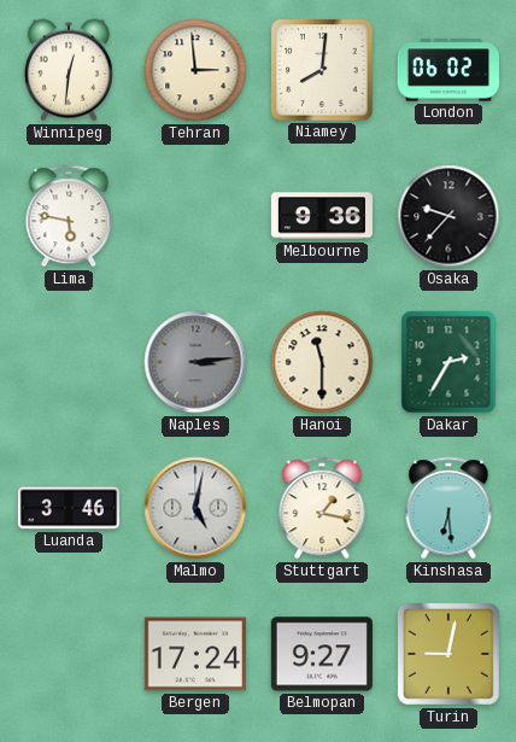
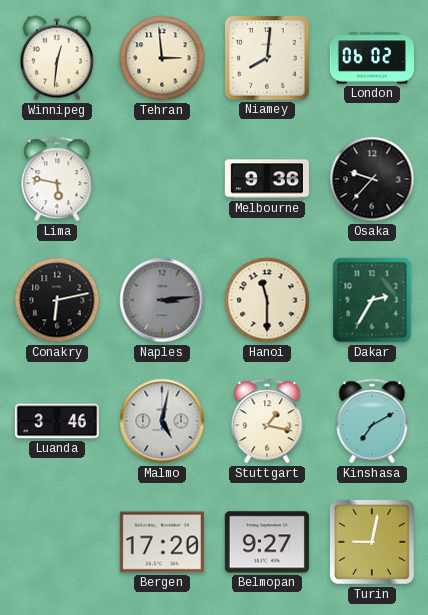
Conakry: none -> 6:13 (57, 300)
Kinshasa: 6:29 -> 7:10 (372, 421)
Bergen: 17:24 -> 17:20 (162, 542)
